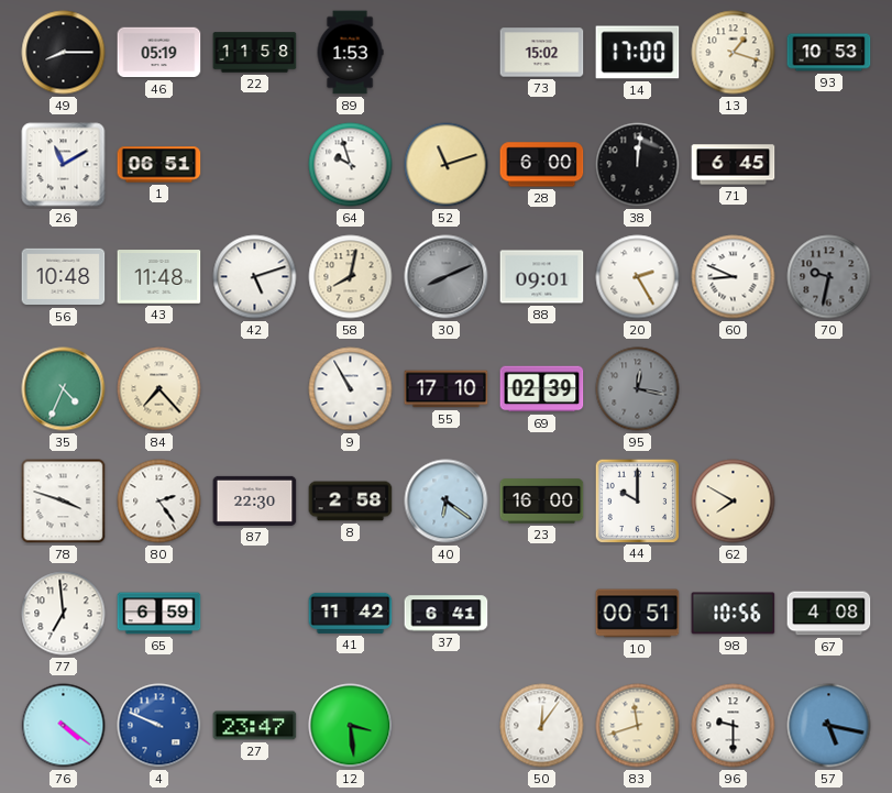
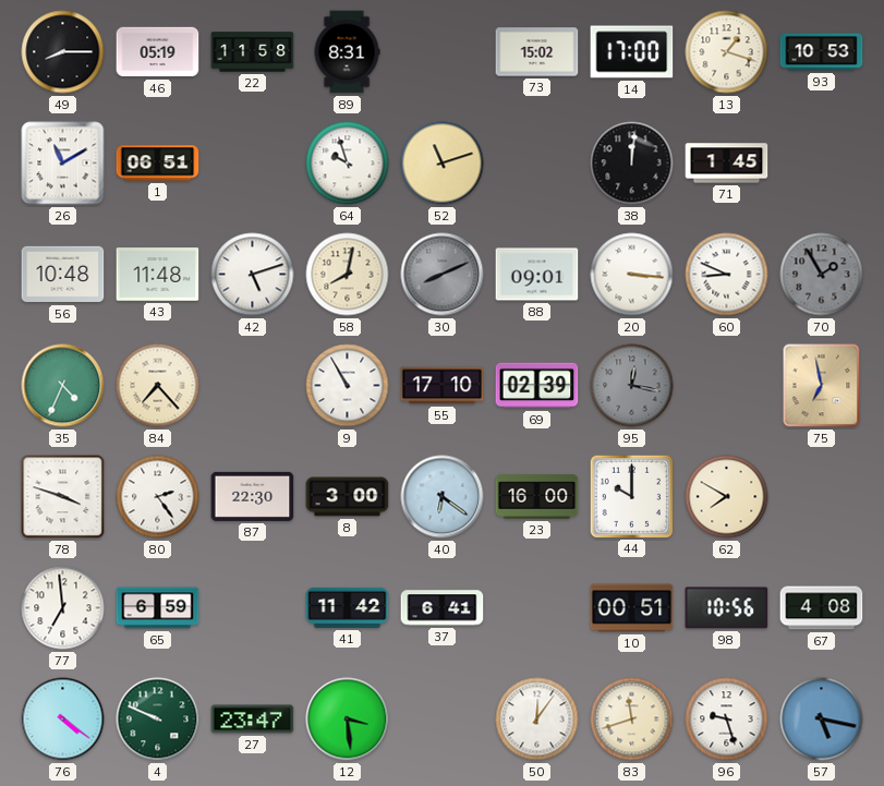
89: 1:53 -> 8:31 (347, 52)
28: 6:00 -> none (542, 165)
71: 6:45 -> 1:45 (727, 164)
20: 2:25 -> 3:16 (632, 275)
70: 9:32 -> 1:55 (822, 275)
75: none -> 6:58 (822, 386)
8: 2:58 -> 3:00 (348, 497)
4 dial: blue -> green (158, 720)
96: 9:30 -> 9:27 (727, 720)
